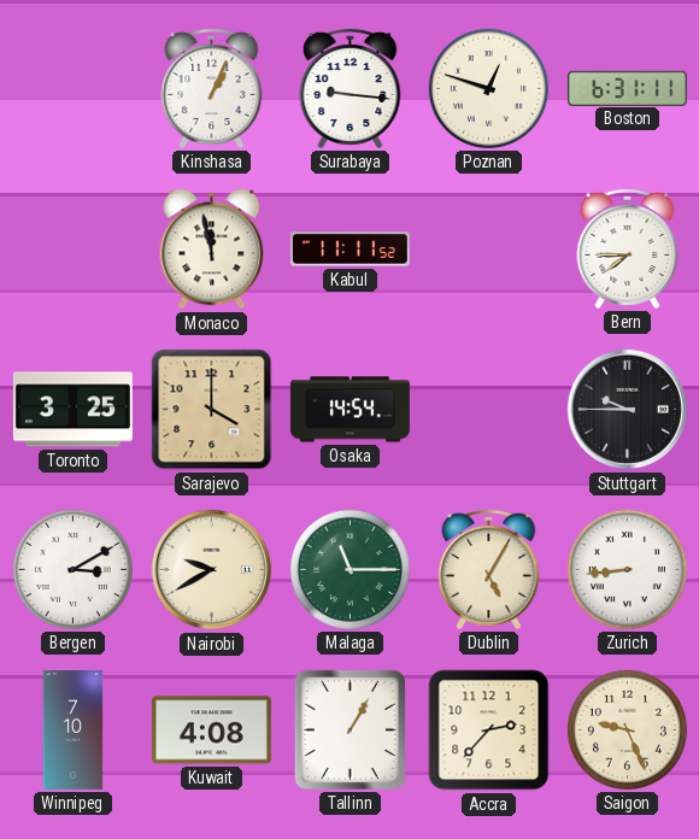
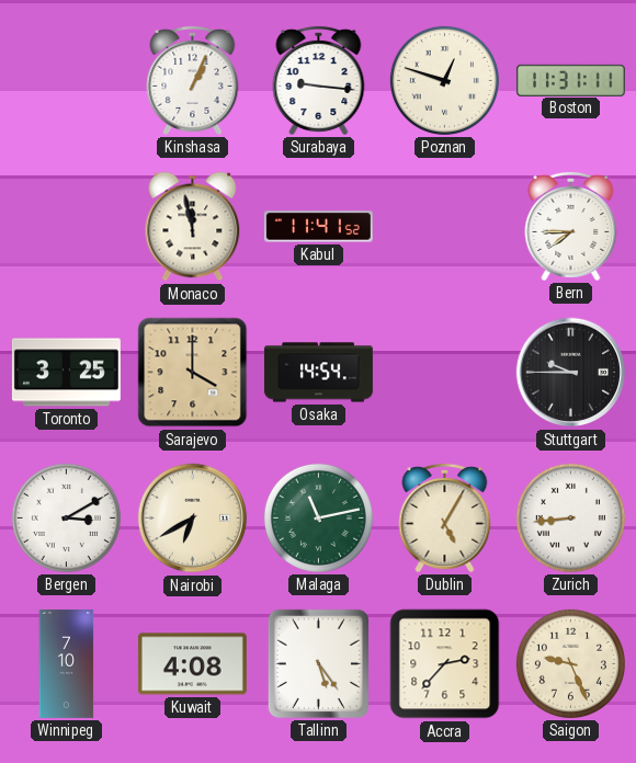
Boston: 6:31 -> 11:31 (570, 80)
Kabul: 11:11 -> 11:41 (318, 227)
Nairobi: 9:40 -> 6:40 (193, 519)
Malaga: 11:15 -> 11:13 (318, 517)
Tallinn: 1:05 -> 5:24 (318, 663)
